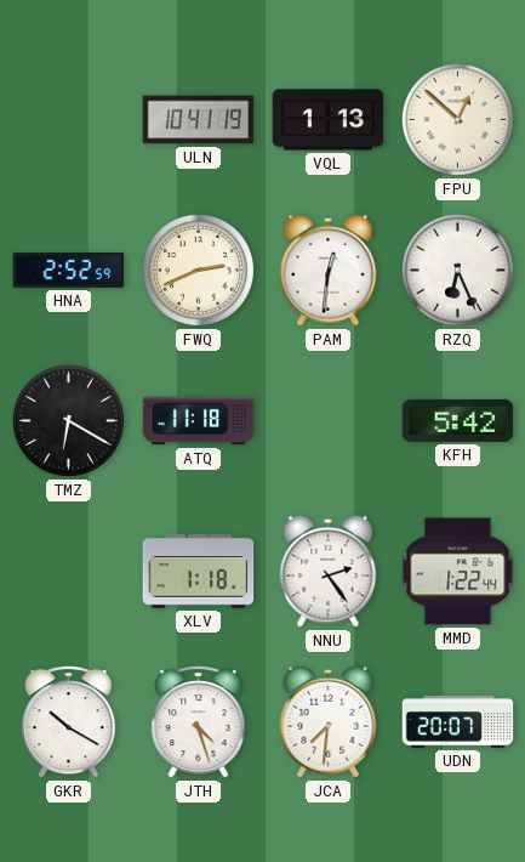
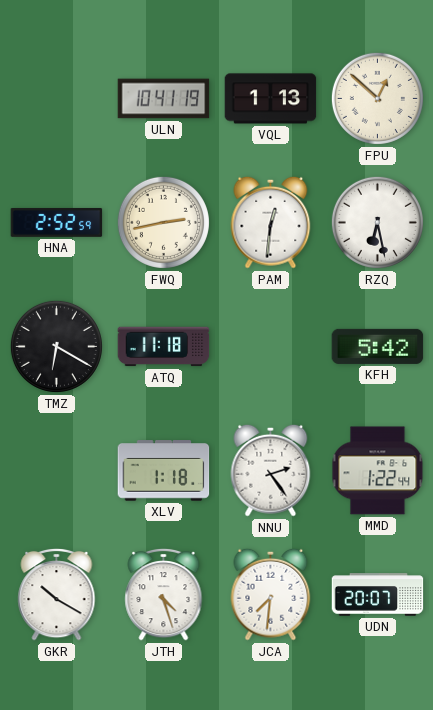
FWQ: 2:41 -> 2:43 (163, 222)
RZQ: 6:26 -> 6:28 (377, 222)
